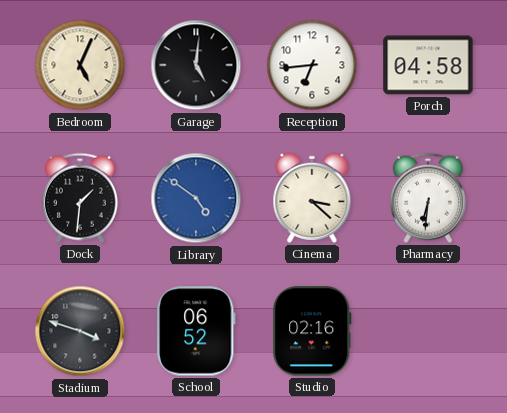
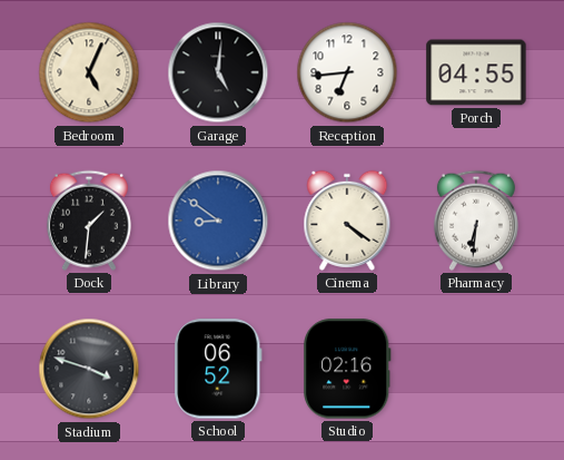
Porch: 04:58 -> 04:55 (476, 72)
Library: 4:51 -> 8:51 (218, 221)
Cinema: 3:22 -> 4:21 (347, 221)
